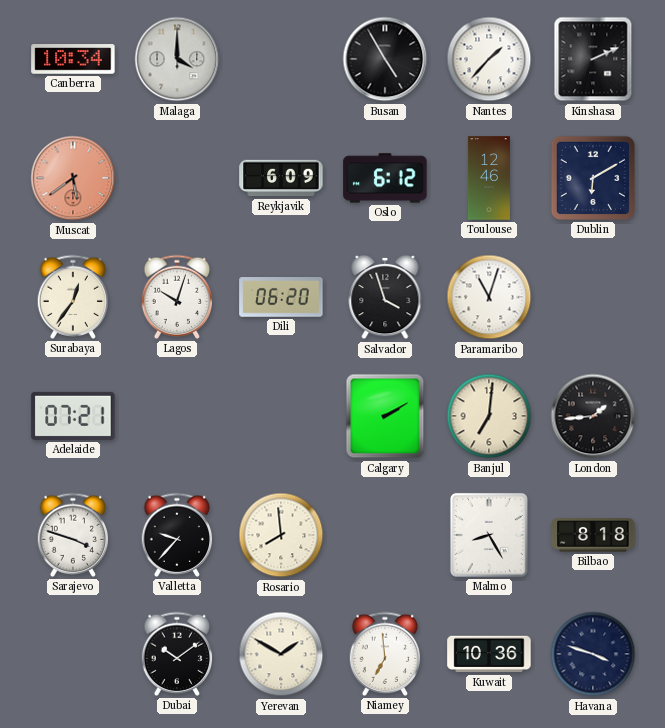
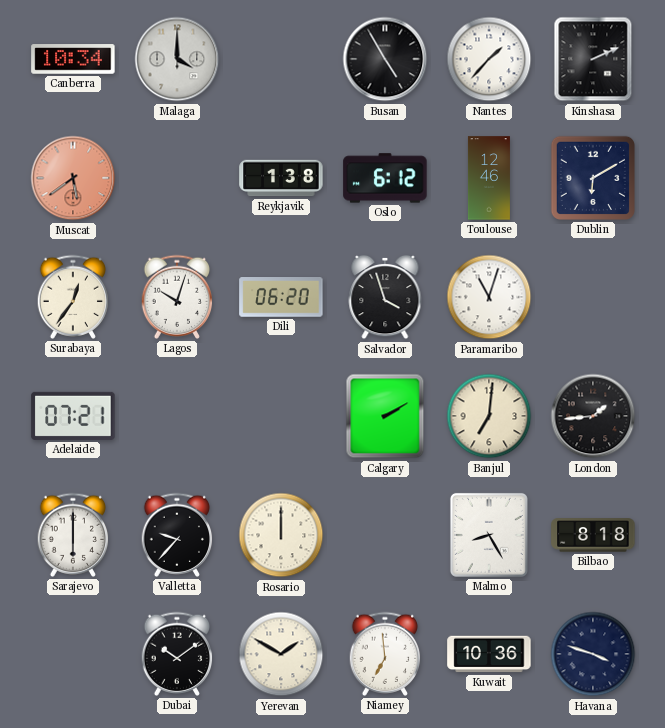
Reykjavik: 6:09 -> 1:38 (281, 178)
Sarajevo: 3:48 -> 6:00 (73, 535)
Rosario: 7:59 -> 12:00 (281, 535)
